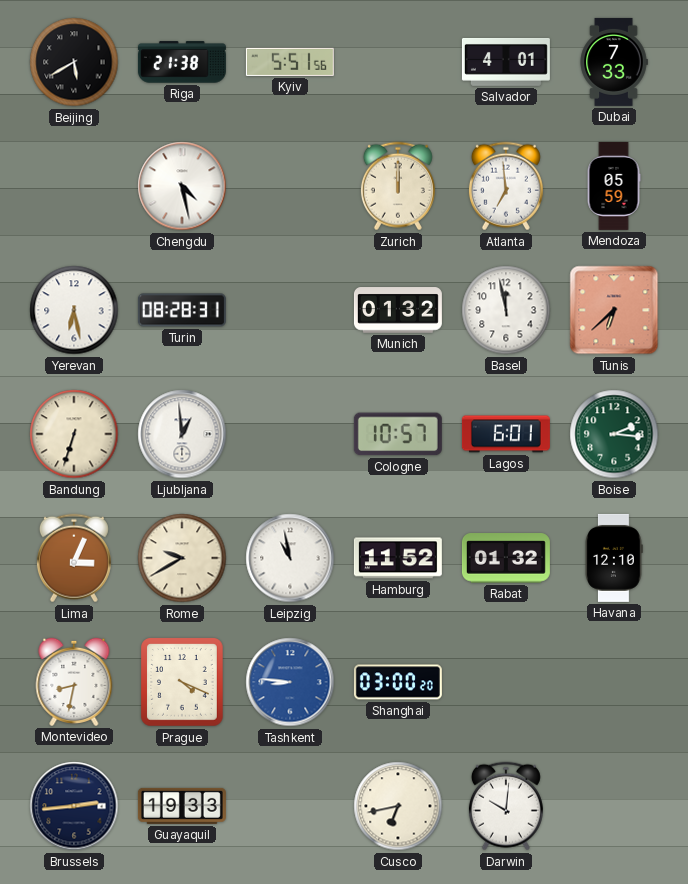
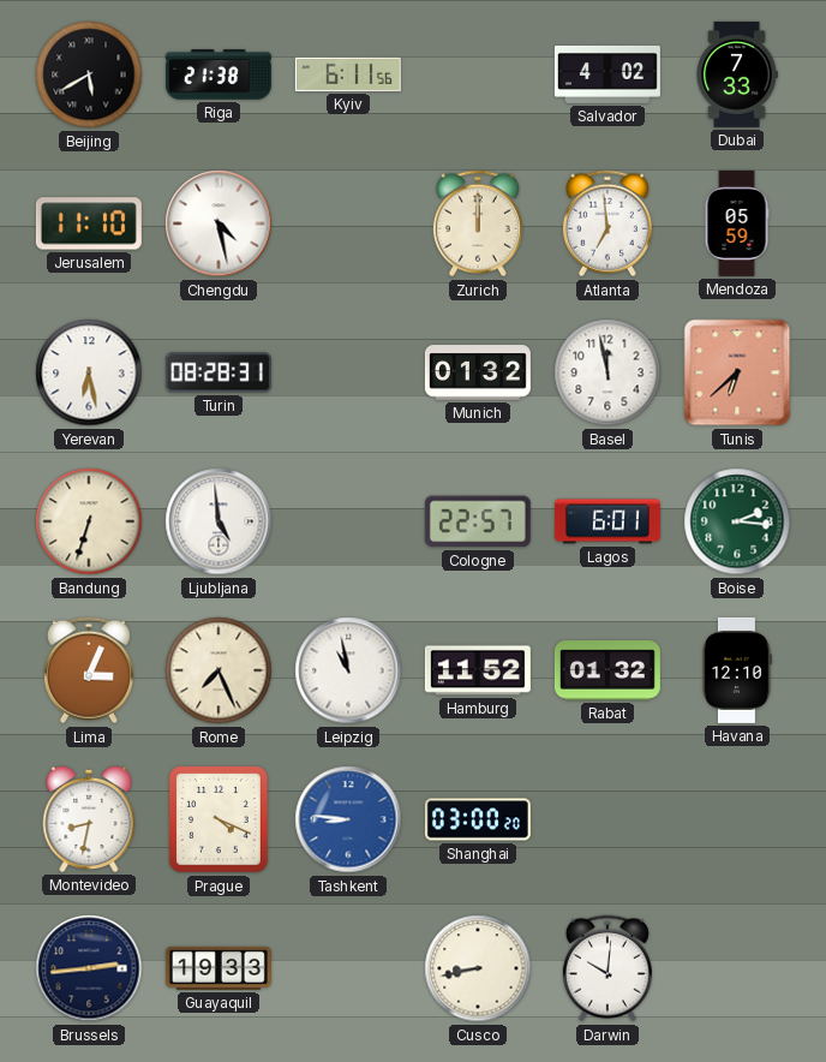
Kyiv: 5:51 -> 6:11 (348, 74)
Salvador: 4:01 -> 4:02 (607, 74)
Jerusalem: none -> 11:10 (89, 223)
Ljubljana: 12:59 -> 4:59 (219, 521)
Cologne: 10:57 -> 22:57 (478, 521)
Rome: 9:40 -> 7:26 (219, 670)
Cusco: 6:43 -> 8:43 (478, 968)
